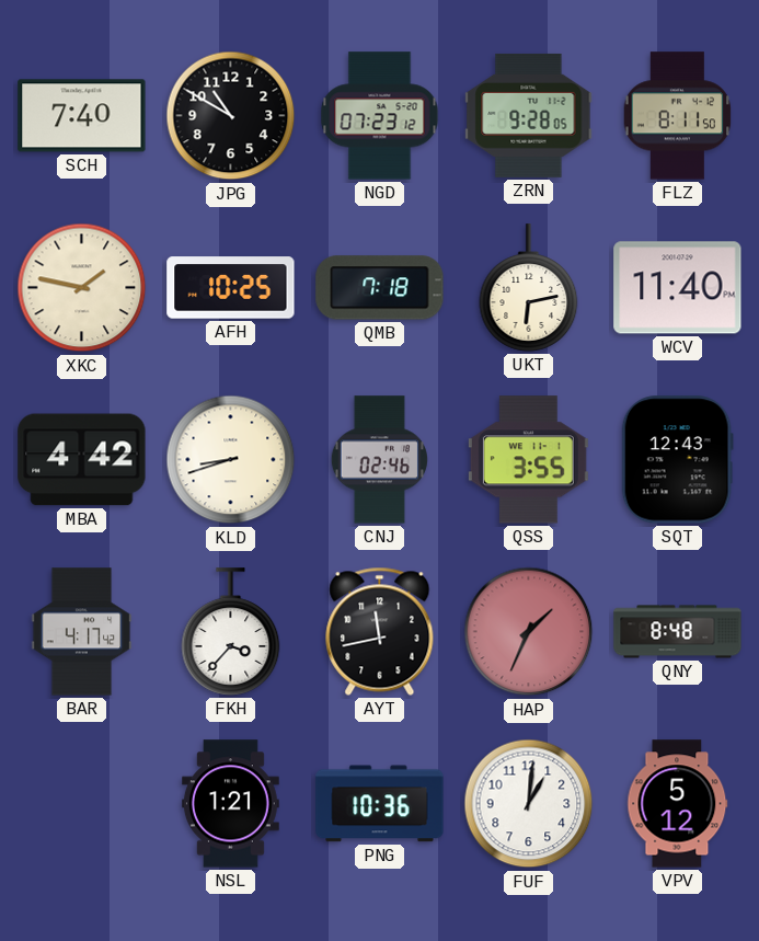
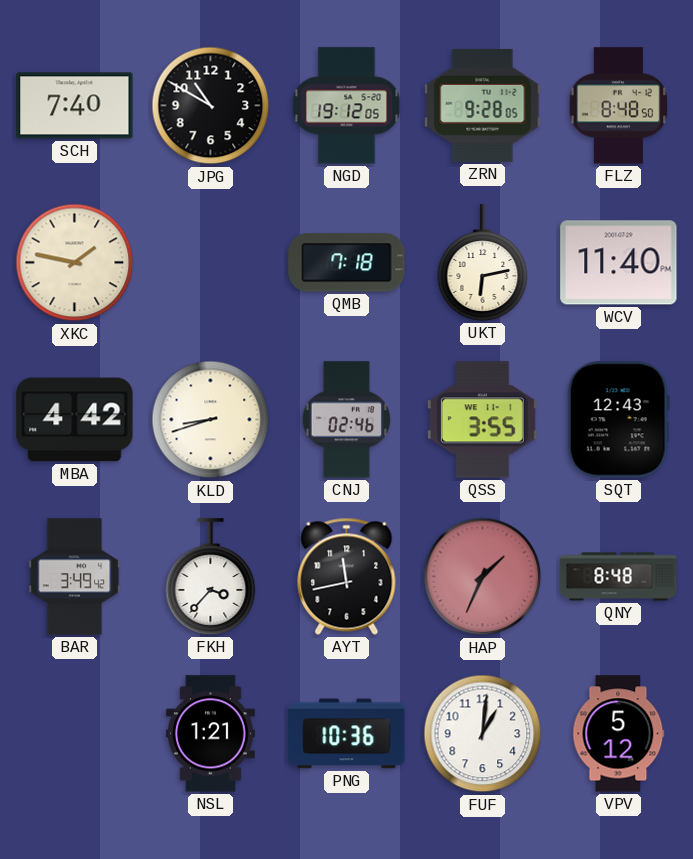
NGD: 07:23 -> 19:12 (347, 106)
FLZ: 8:11 -> 8:48 (619, 106)
AFH: 10:25 -> none (231, 288)
BAR: 4:17 -> 3:49 (75, 577)
